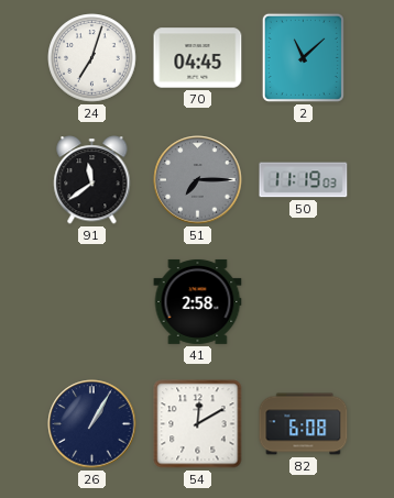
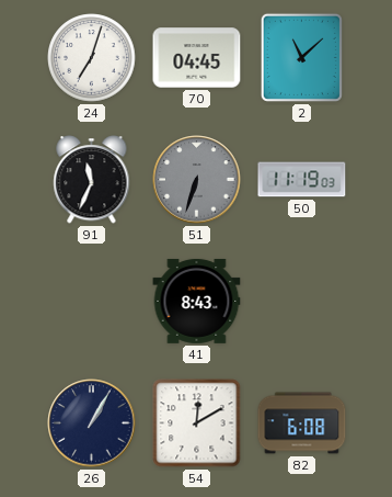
91: 11:39 -> 11:34 (92, 180)
51: 7:15 -> 6:33 (197, 180)
41: 2:58 -> 8:43 (197, 301)
